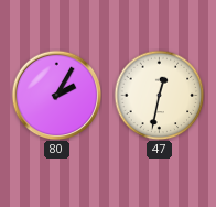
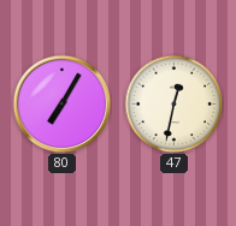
80: 2:05 -> 7:05 (61, 103)
